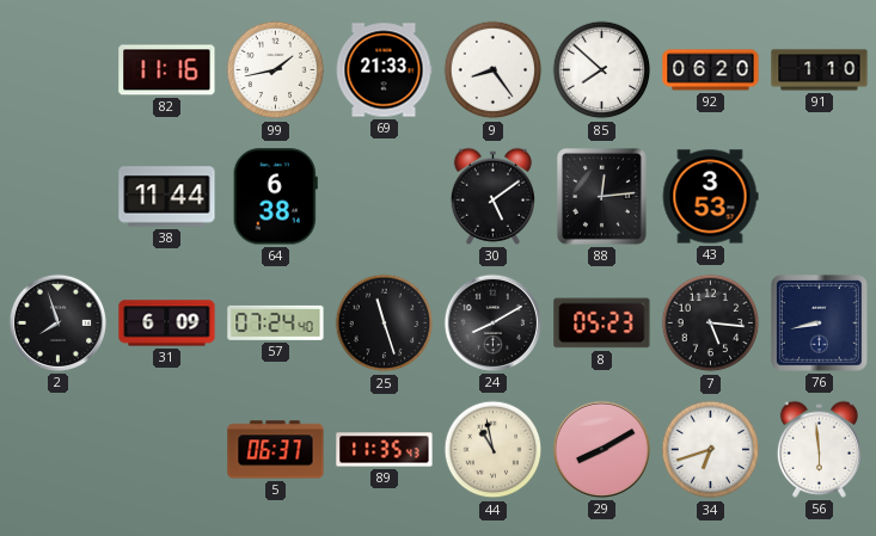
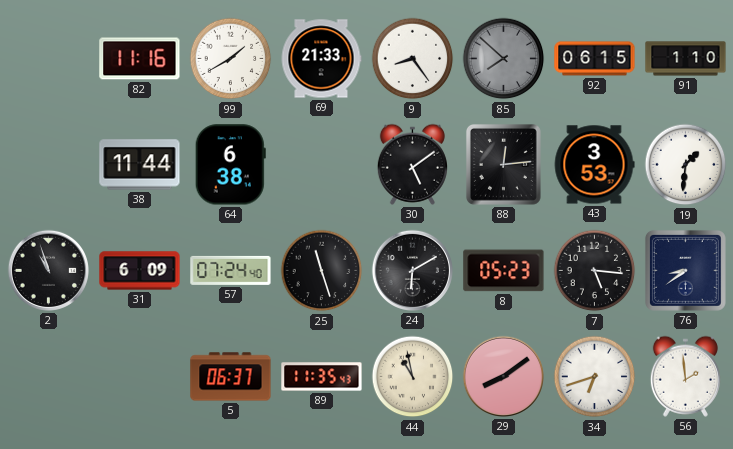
99: 1:43 -> 1:40 (231, 59)
85 dial: white -> grey (504, 59)
92: 06:20 -> 06:15 (595, 59)
19: none -> 1:31 (686, 165)
2: 7:57 -> 10:57 (48, 270)
24: 8:10 -> 6:10 (412, 270)
76: 8:43 -> 8:39 (685, 270)
29: 8:10 -> 8:09 (503, 376)
56: 5:59 -> 1:59 (685, 376)
